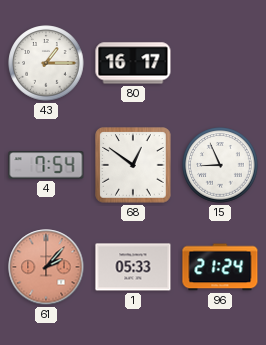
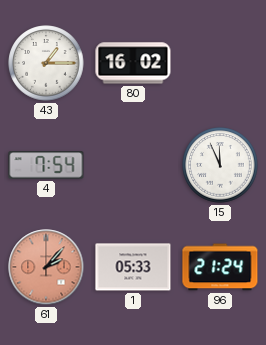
80: 16:17 -> 16:02 (133, 63)
68: 12:51 -> none (133, 165)
15: 8:56 -> 11:56 (220, 165)
